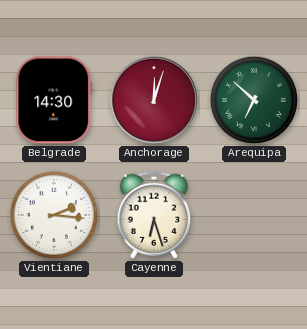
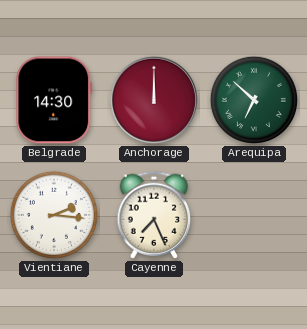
Anchorage: 12:03 -> 12:00 (154, 100)
Cayenne: 6:27 -> 7:26 (154, 215)
